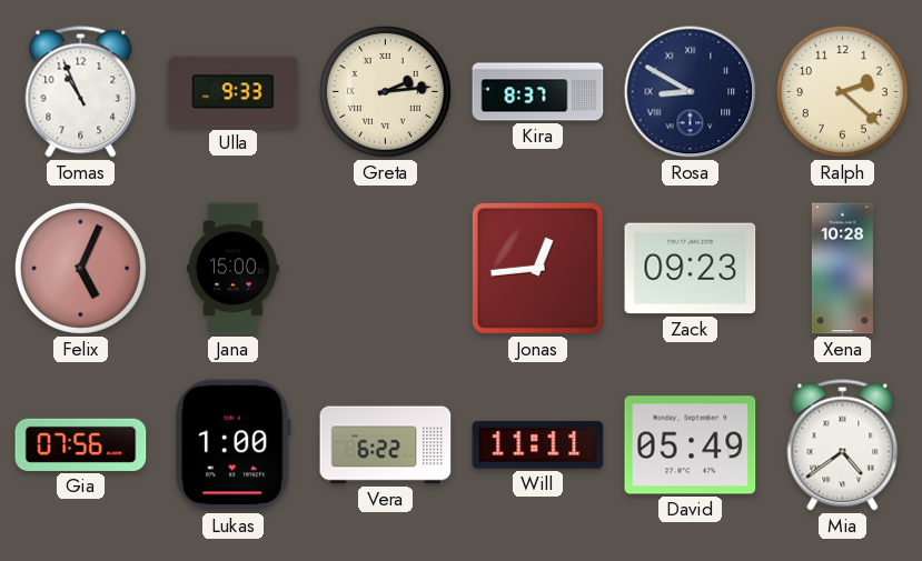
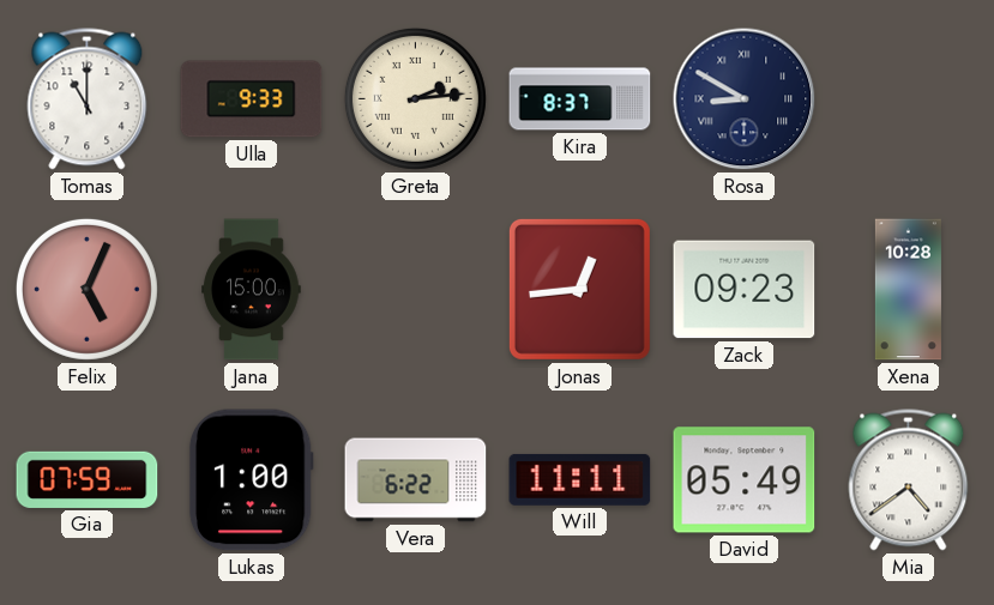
Tomas: 10:56 -> 11:00 (88, 99)
Ralph: 2:22 -> none (842, 91)
Gia: 07:56 -> 07:59 (88, 479)
